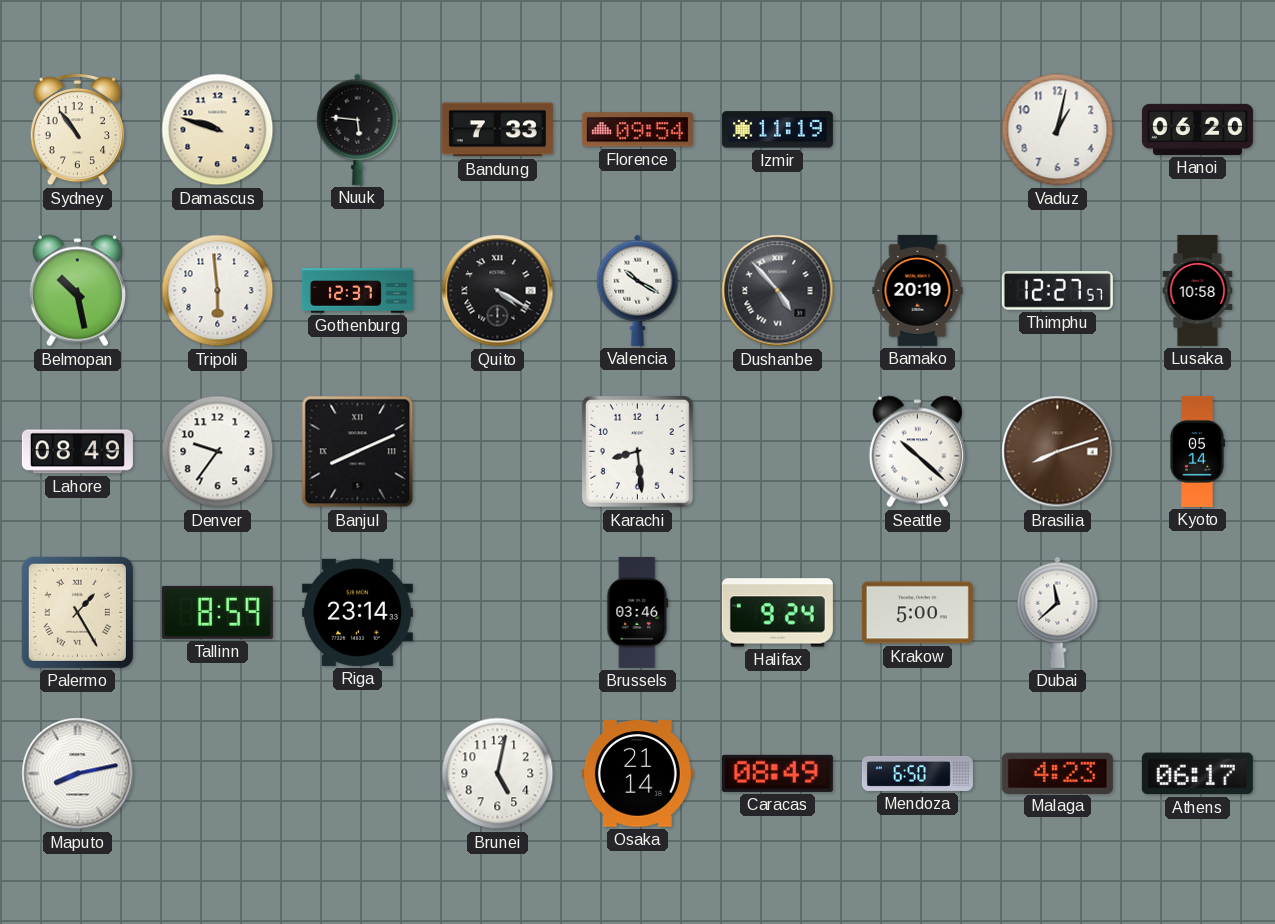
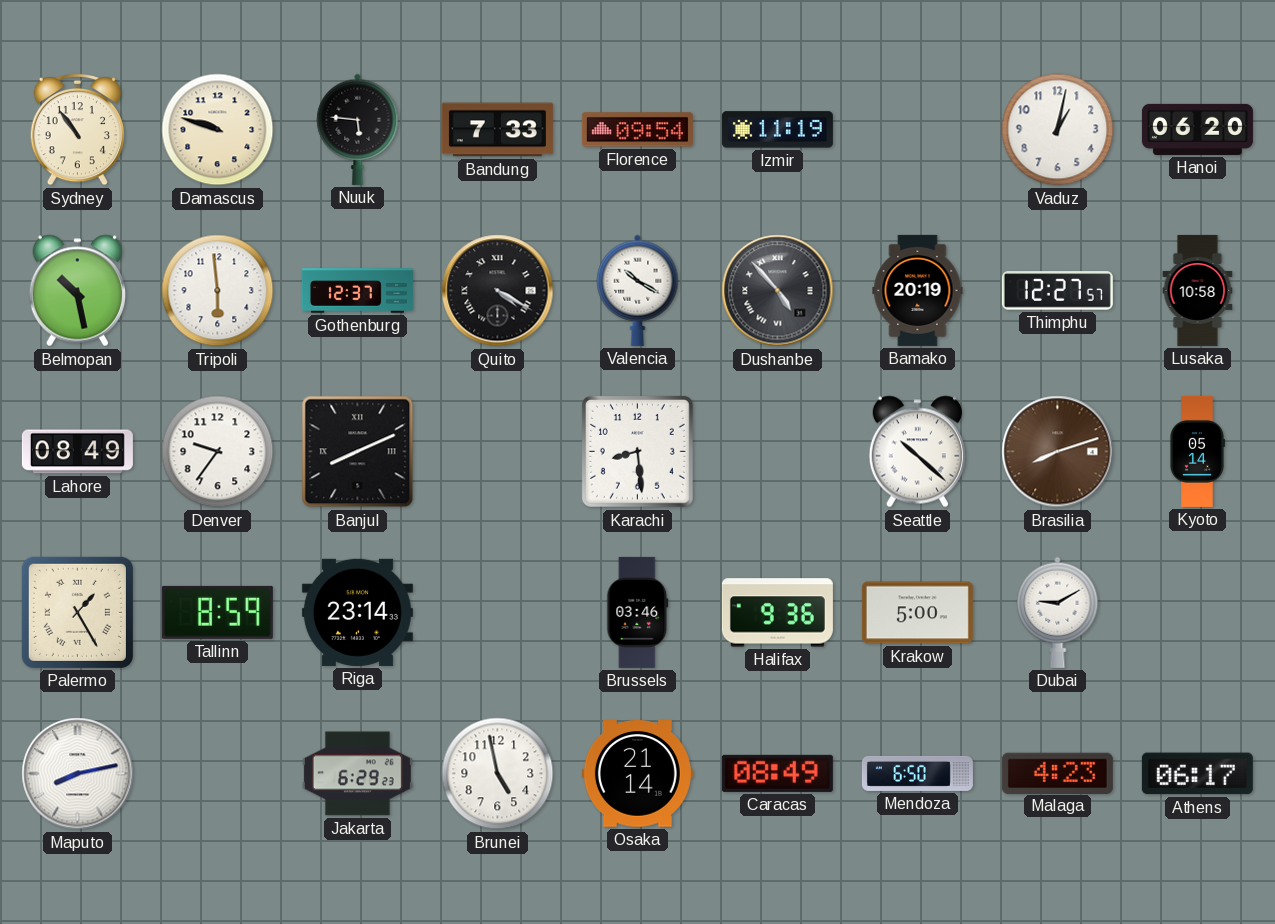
Halifax: 9:24 -> 9:36 (777, 613)
Dubai: 11:38 -> 9:10 (1058, 612)
Jakarta: none -> 6:29 (357, 774)
Brunei: 5:02 -> 4:58 (498, 774)
